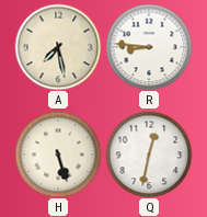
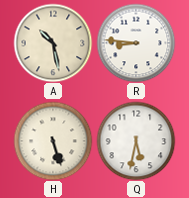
A: 7:28 -> 10:28 (53, 43)
Q: 12:32 -> 5:32 (136, 141)
